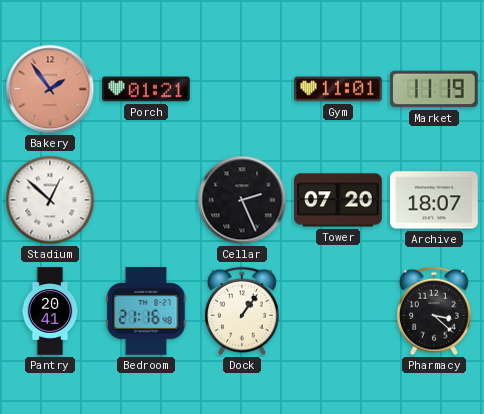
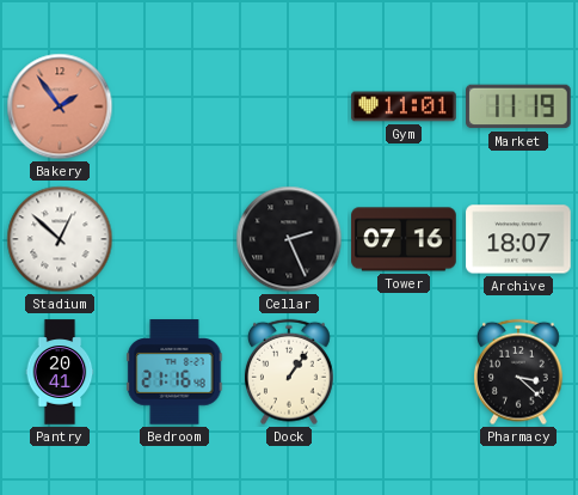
Porch: 01:21 -> none (146, 89)
Tower: 07:20 -> 07:16 (404, 239)
